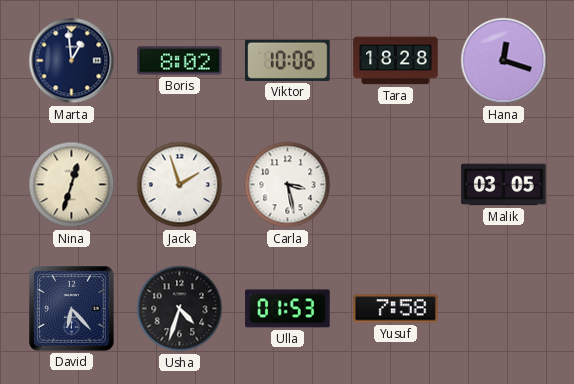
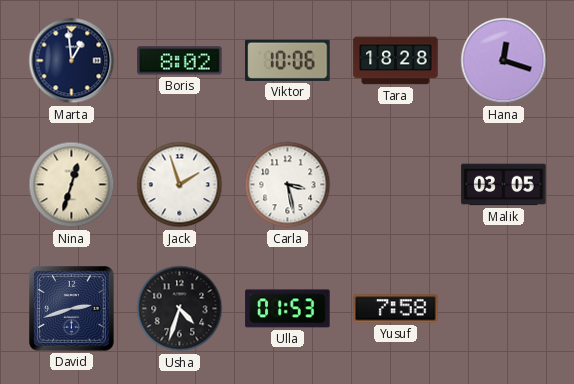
David: 6:23 -> 2:42 (72, 309)
